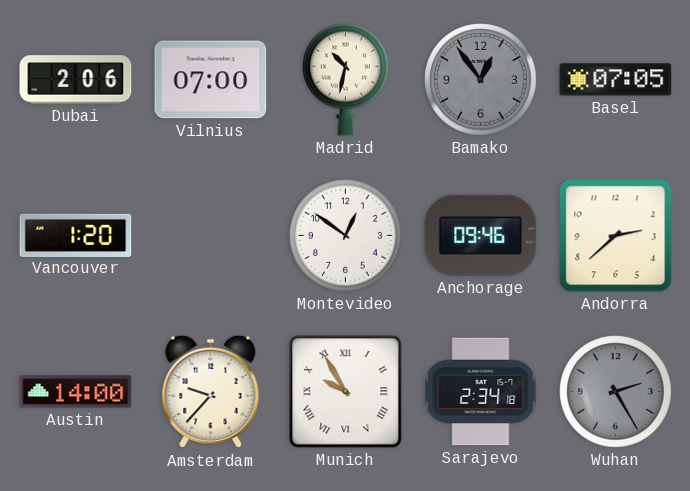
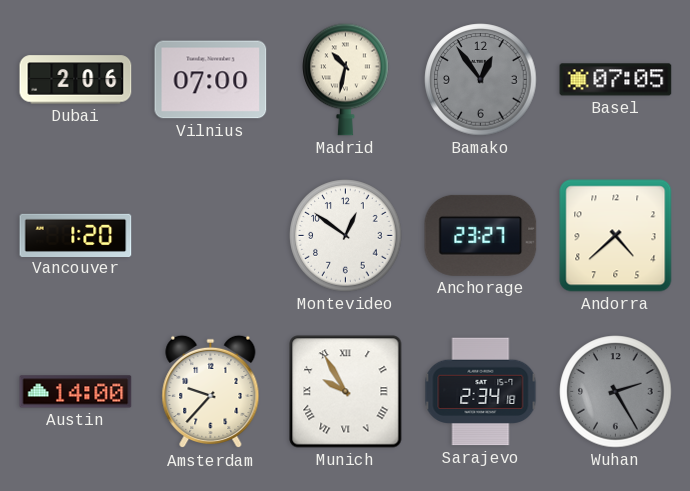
Anchorage: 09:46 -> 23:27 (481, 235)
Andorra: 2:38 -> 4:38 (616, 236)
